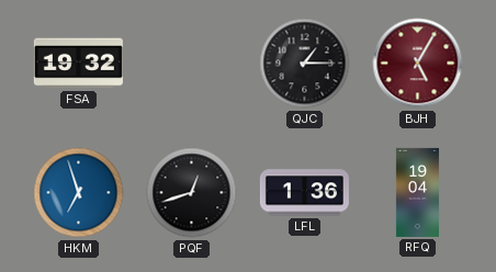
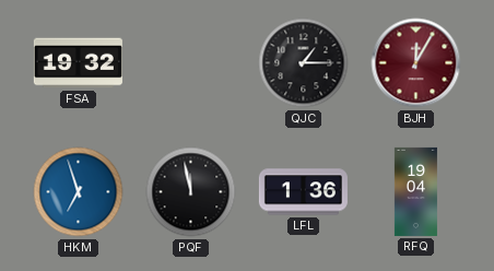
BJH: 5:05 -> 12:05 (416, 63)
PQF: 12:42 -> 11:58 (191, 192)
